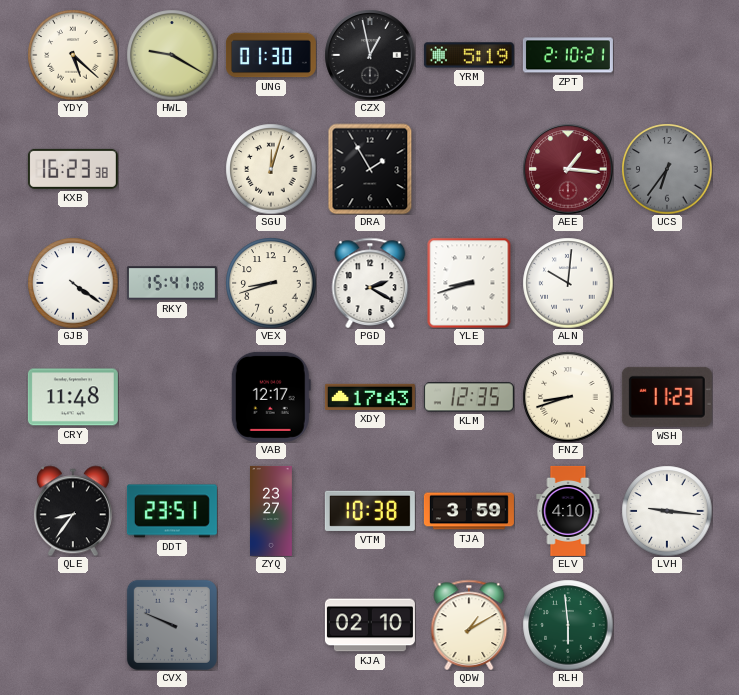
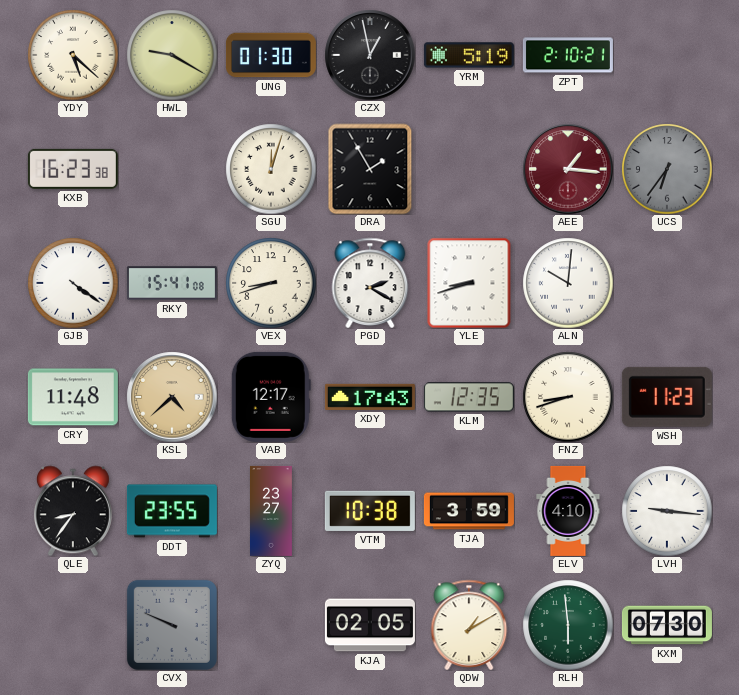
KSL: none -> 4:38 (172, 397)
DDT: 23:51 -> 23:55 (172, 511)
KJA: 02:10 -> 02:05 (370, 625)
KXM: none -> 07:30 (667, 625)
